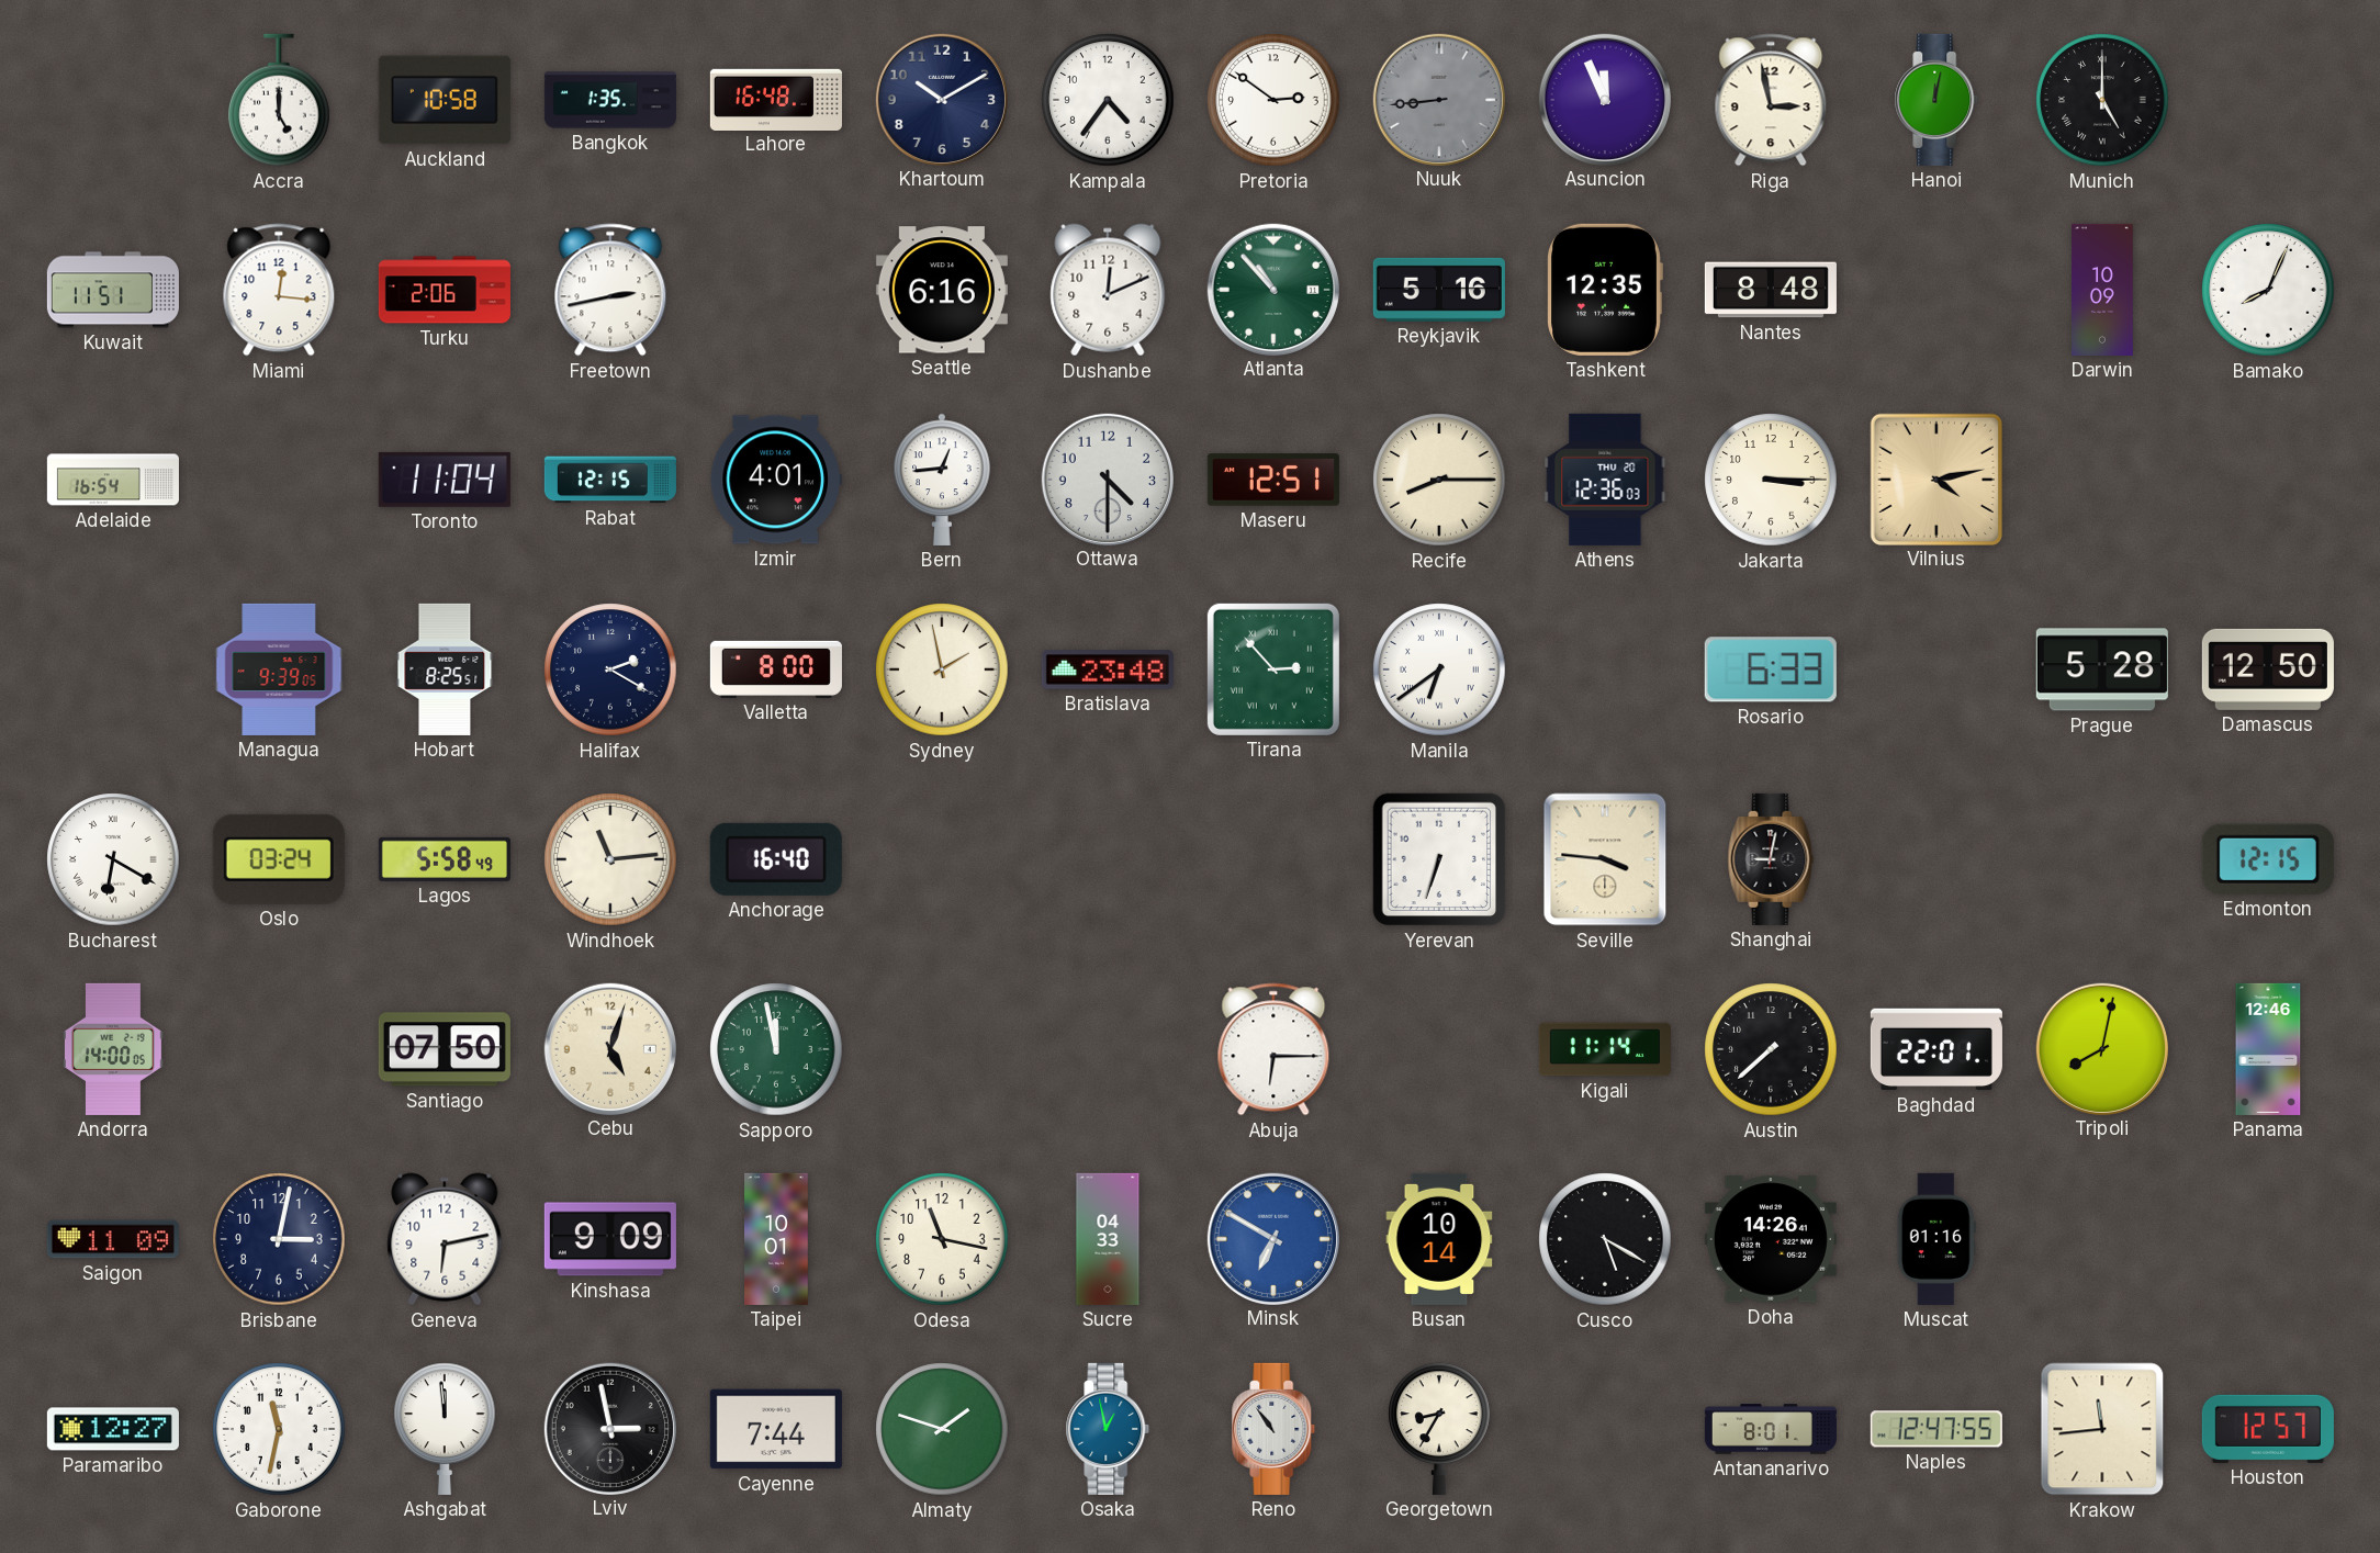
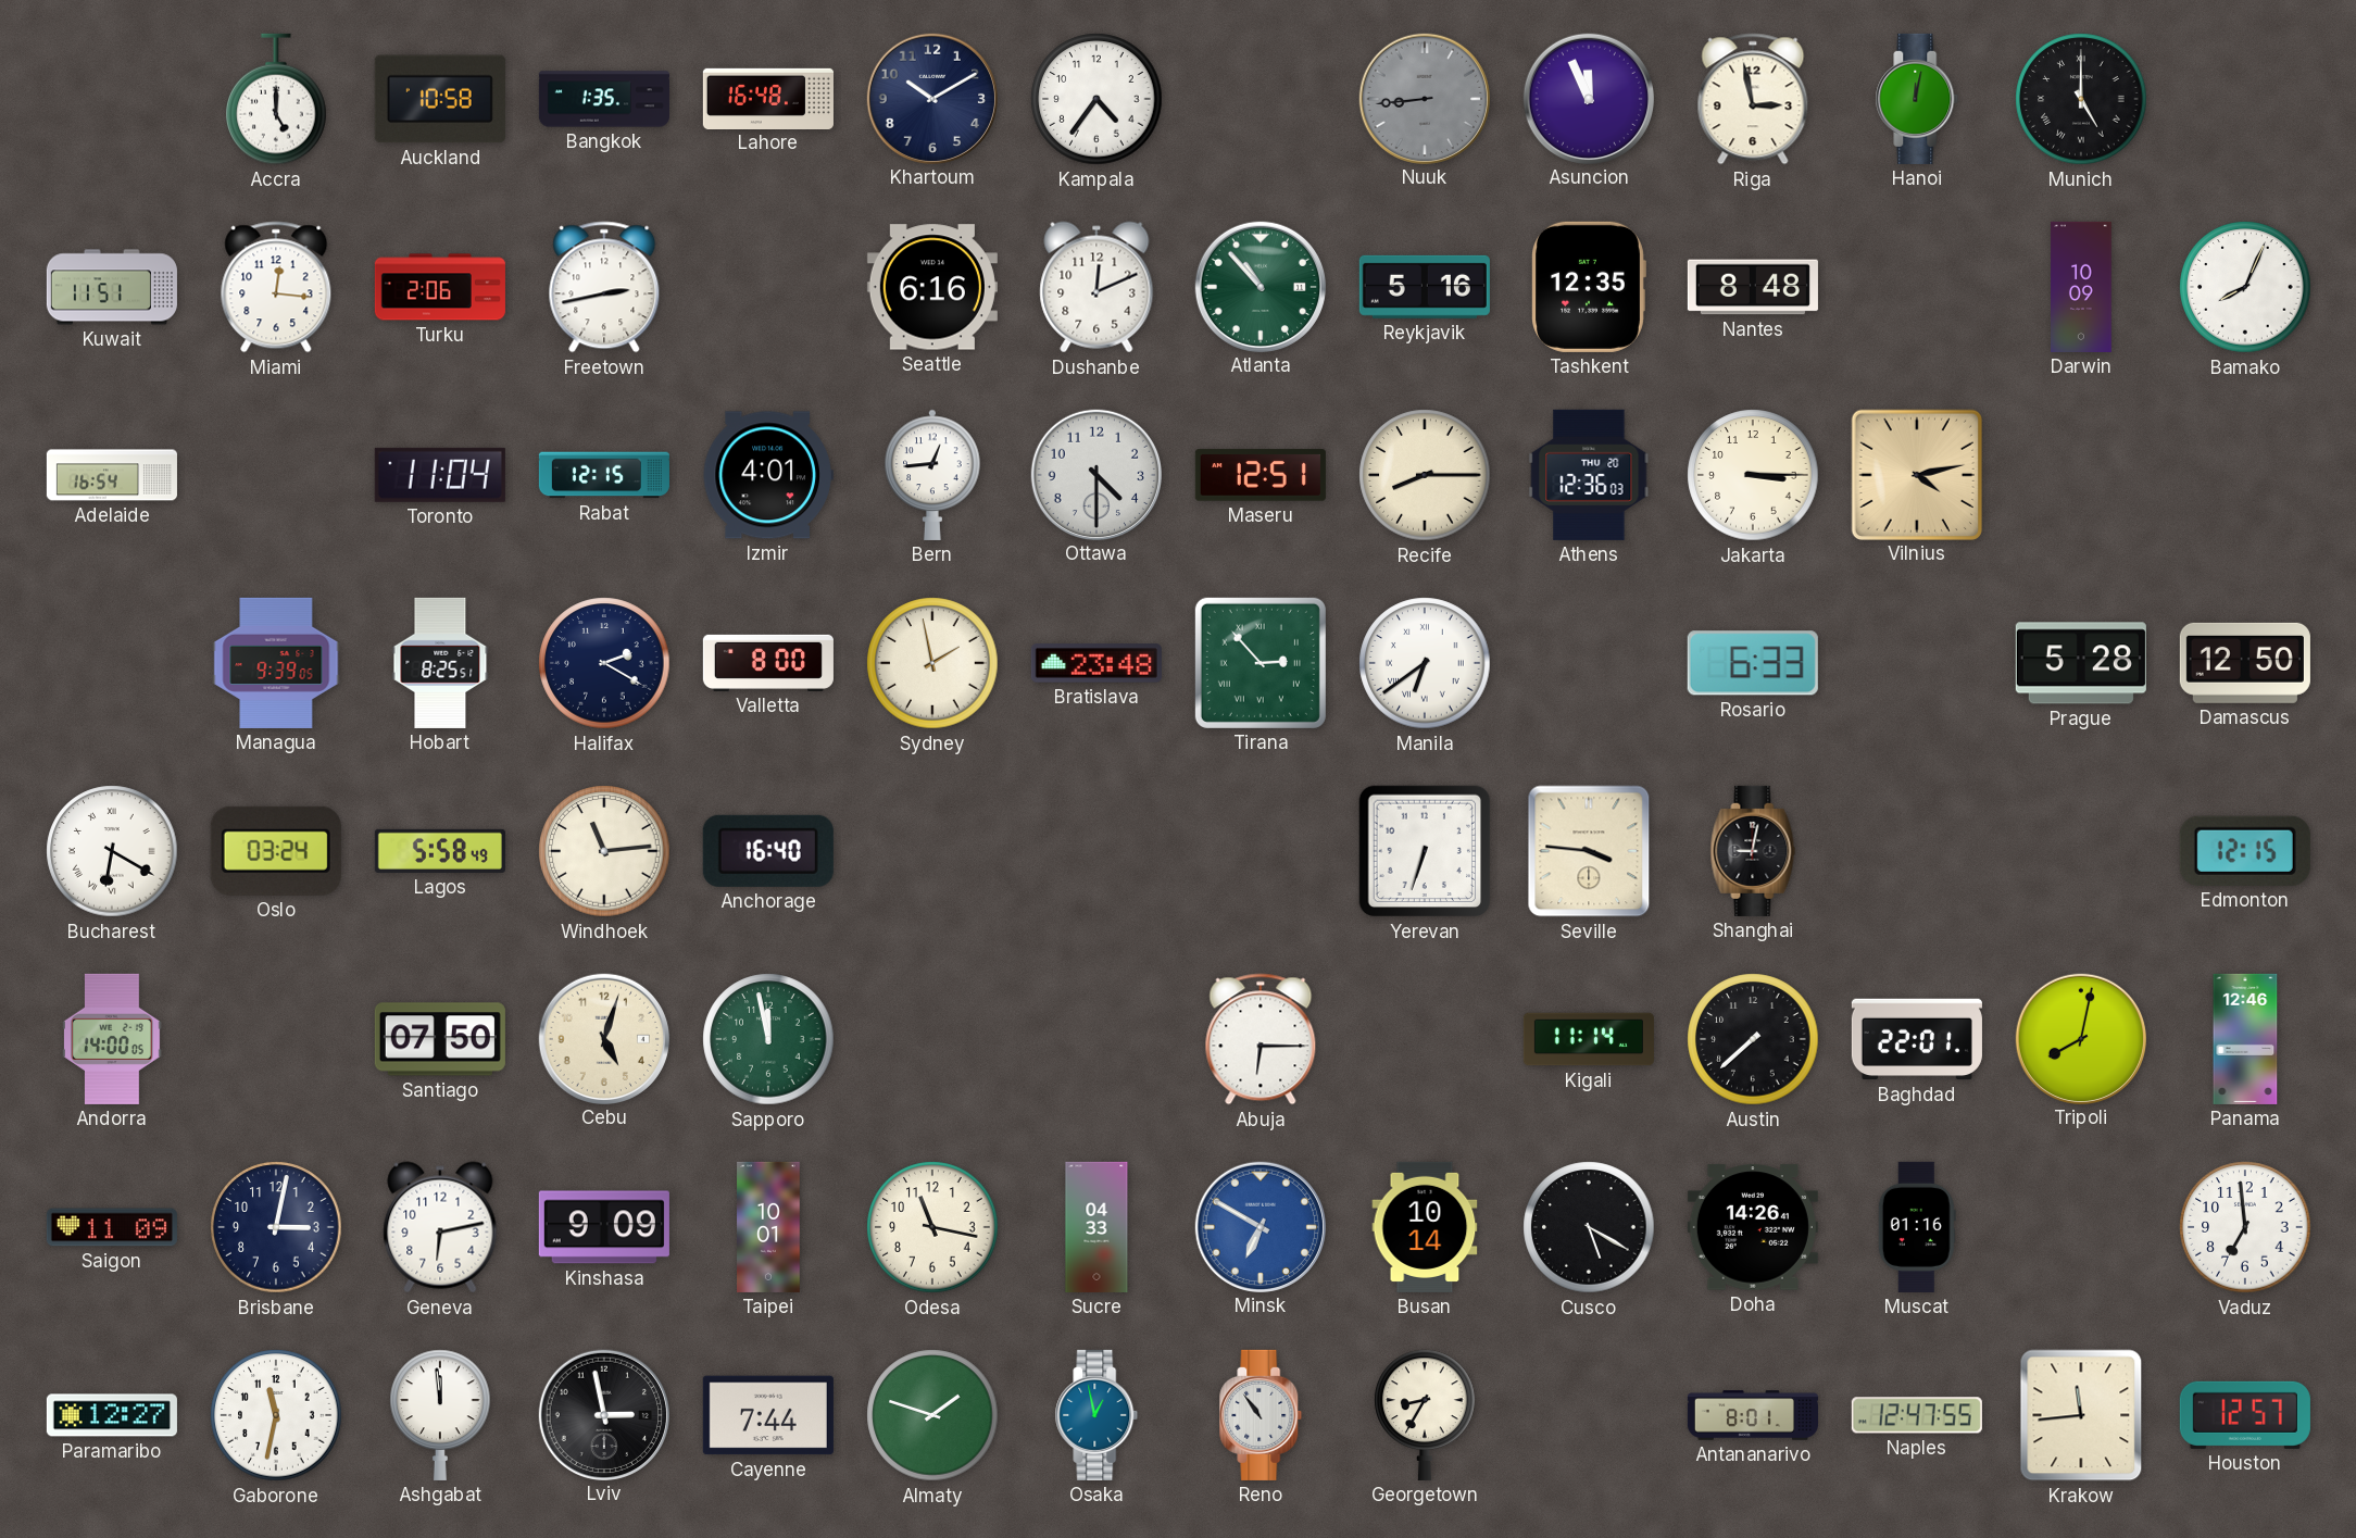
Pretoria: 2:51 -> none (1273, 100)
Vaduz: none -> 6:59 (2245, 1227)
